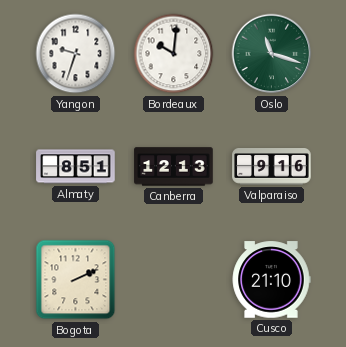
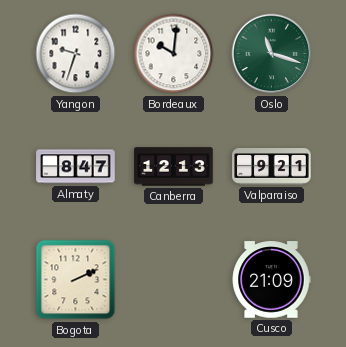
Almaty: 8:51 -> 8:47 (76, 167)
Valparaiso: 9:16 -> 9:21 (272, 167)
Cusco: 21:10 -> 21:09 (271, 280)
